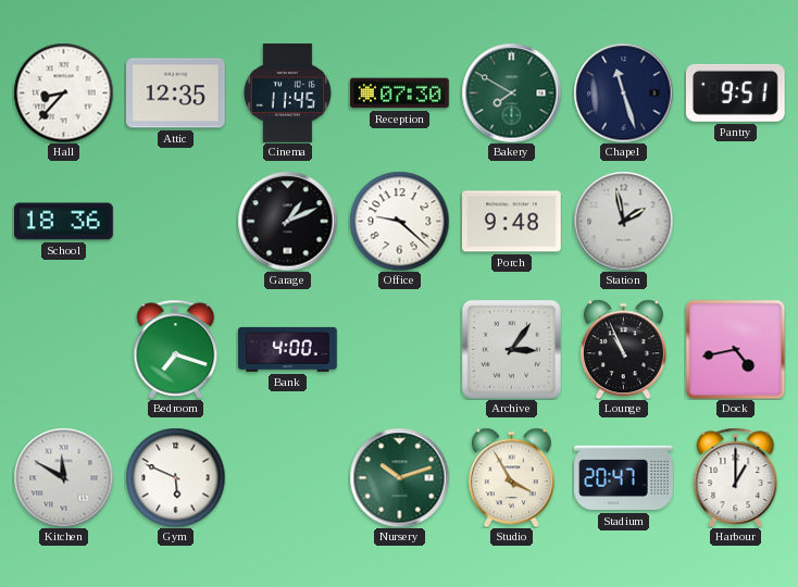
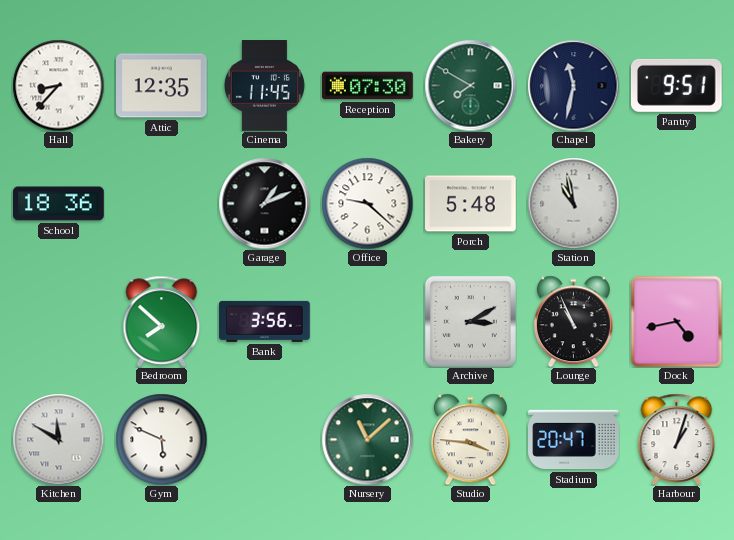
Chapel: 11:27 -> 11:32 (573, 85)
Porch: 9:48 -> 5:48 (471, 204)
Station: 1:58 -> 10:58 (573, 203)
Bedroom: 7:18 -> 7:52 (162, 321)
Bank: 4:00 -> 3:56 (265, 321)
Archive: 3:06 -> 3:10 (470, 321)
Nursery: 10:12 -> 11:08 (367, 439)
Studio: 3:55 -> 3:46 (470, 439)
Harbour: 1:00 -> 1:03 (677, 439)
